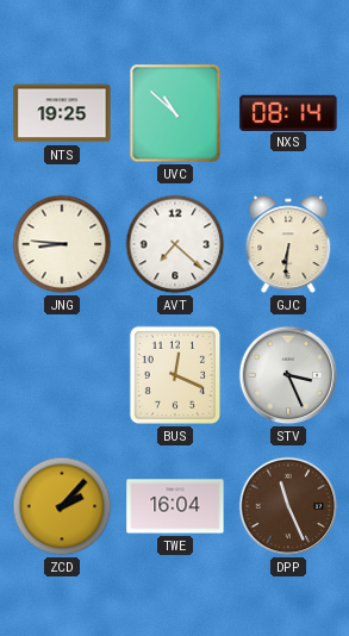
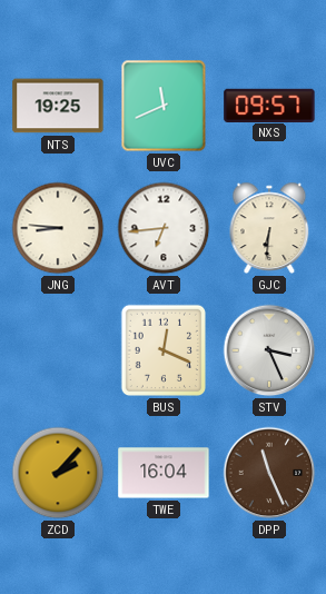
UVC: 10:52 -> 11:41 (164, 106)
NXS: 08:14 -> 09:57 (269, 105)
AVT: 7:22 -> 6:44 (164, 228)
